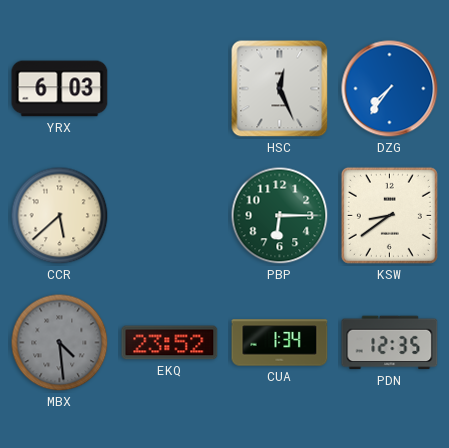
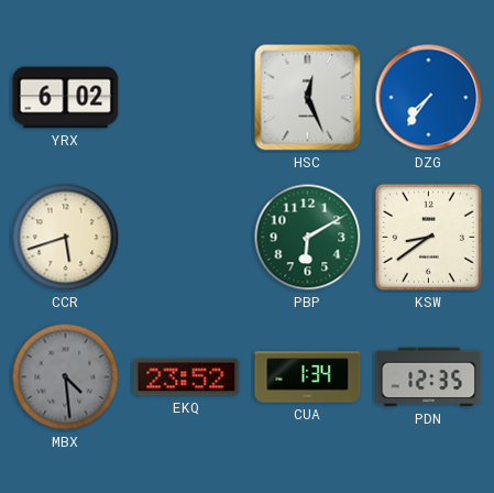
YRX: 6:03 -> 6:02 (66, 98)
CCR: 5:38 -> 5:42 (66, 238)
PBP: 6:15 -> 6:10 (308, 238)
